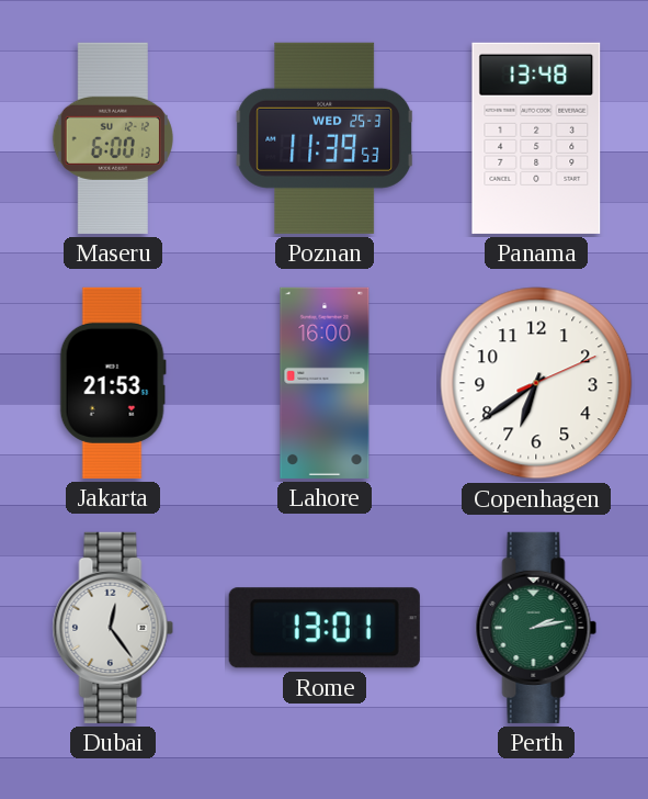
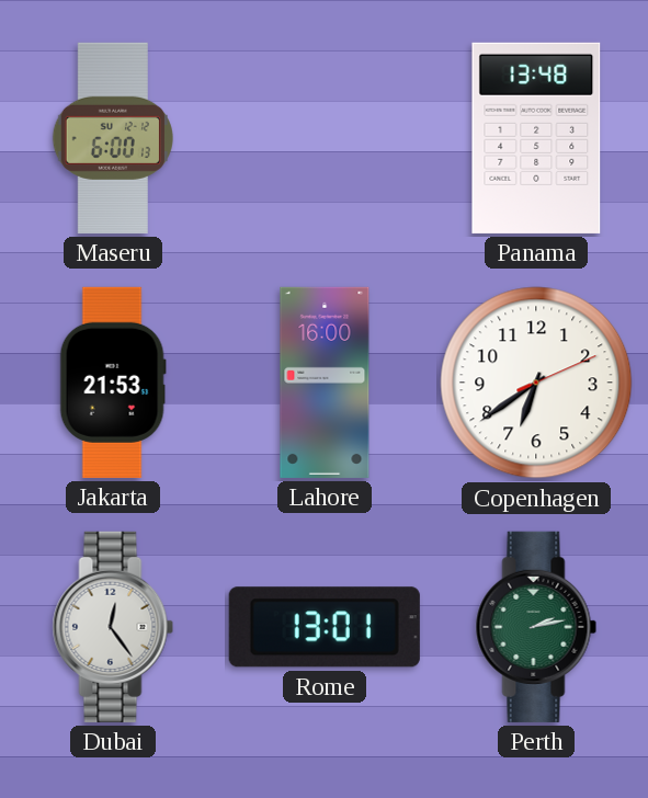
Poznan: 11:39 -> none (325, 138)
